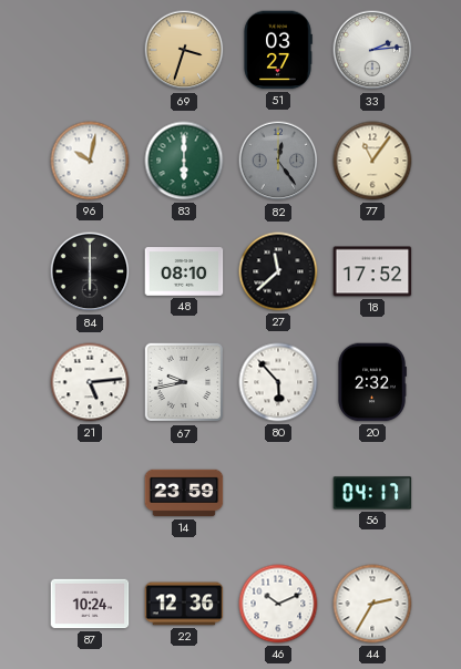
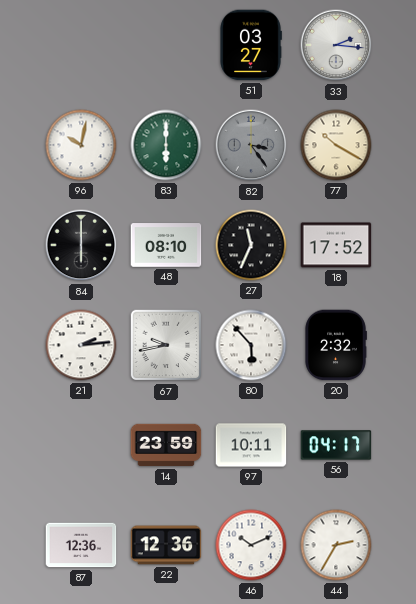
69: 3:33 -> none (184, 50)
33: 2:14 -> 2:16 (336, 45)
82: 12:24 -> 3:24 (251, 145)
77: 11:06 -> 10:20 (336, 145)
27: 11:38 -> 11:34 (251, 245)
21: 5:14 -> 2:14 (81, 345)
97: none -> 10:11 (251, 445)
87: 10:24 -> 12:36 (81, 545)
